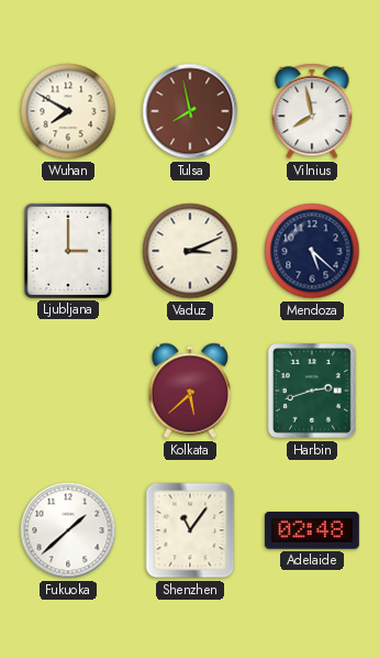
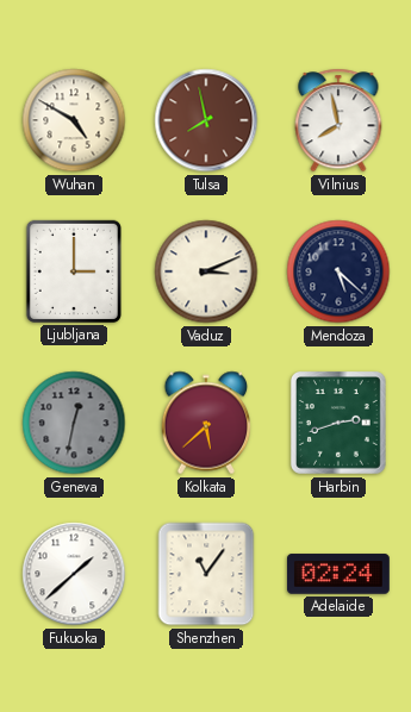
Wuhan: 7:50 -> 4:50 (74, 120)
Geneva: none -> 12:32 (74, 423)
Adelaide: 02:48 -> 02:24 (338, 574)
